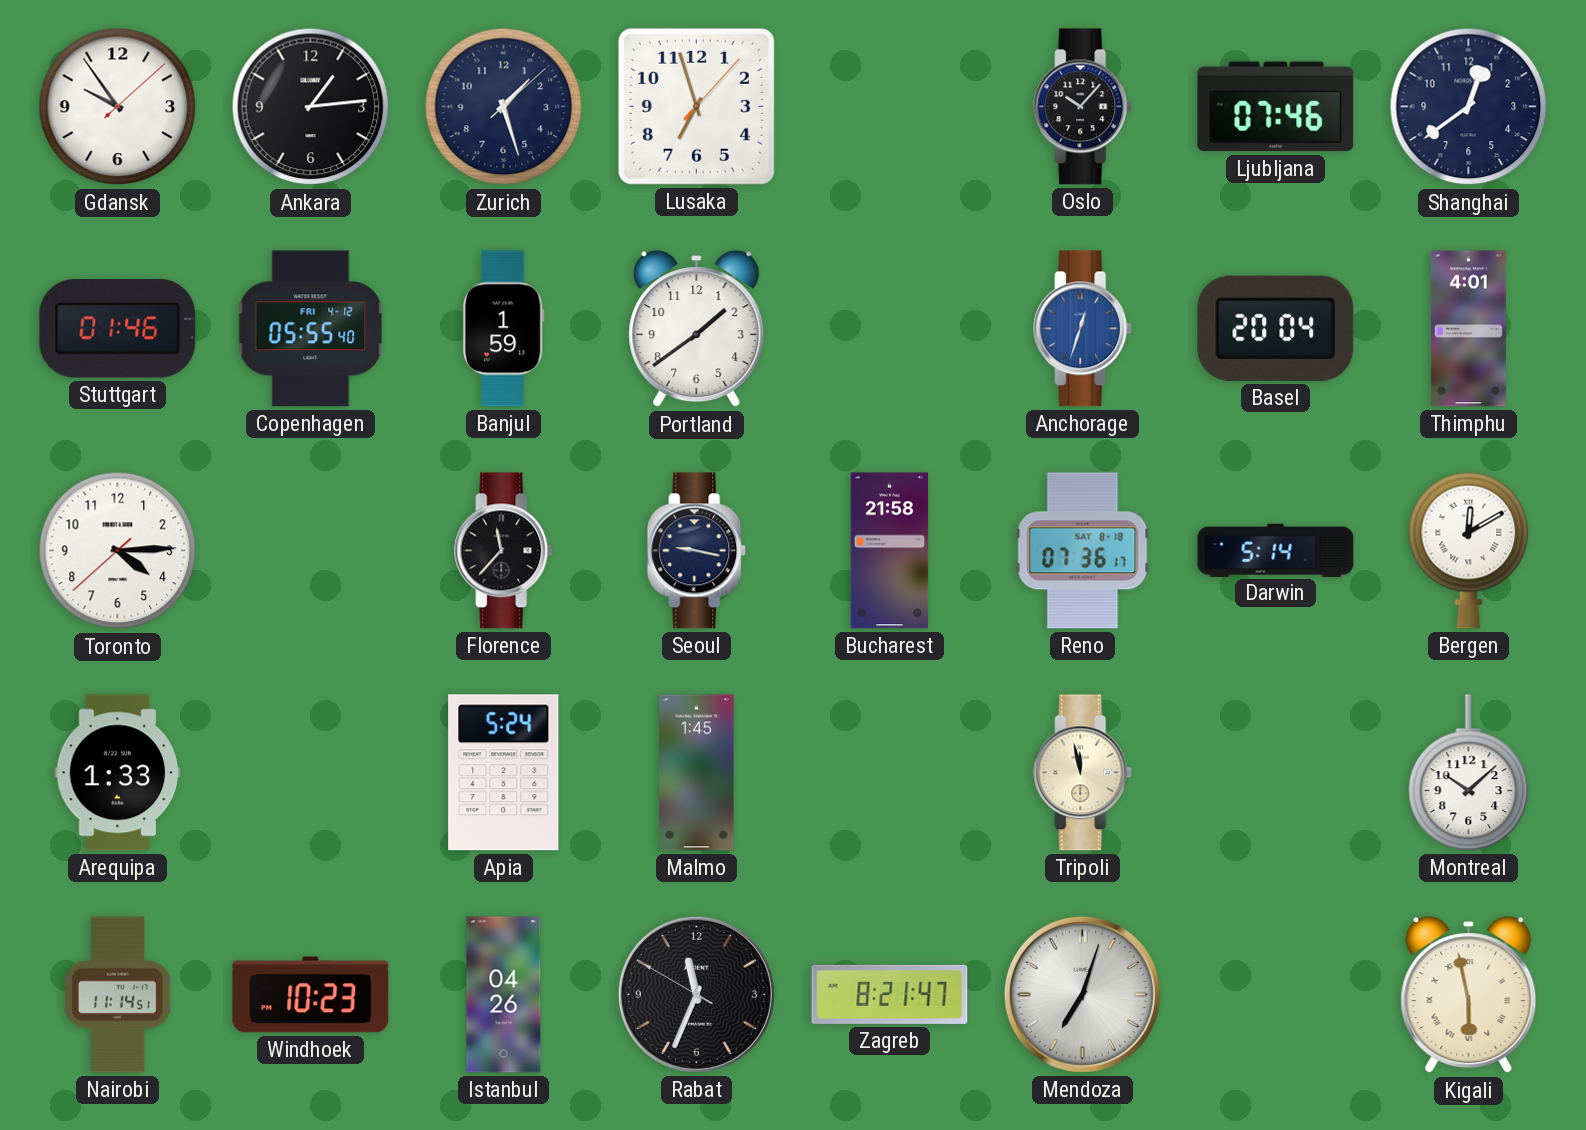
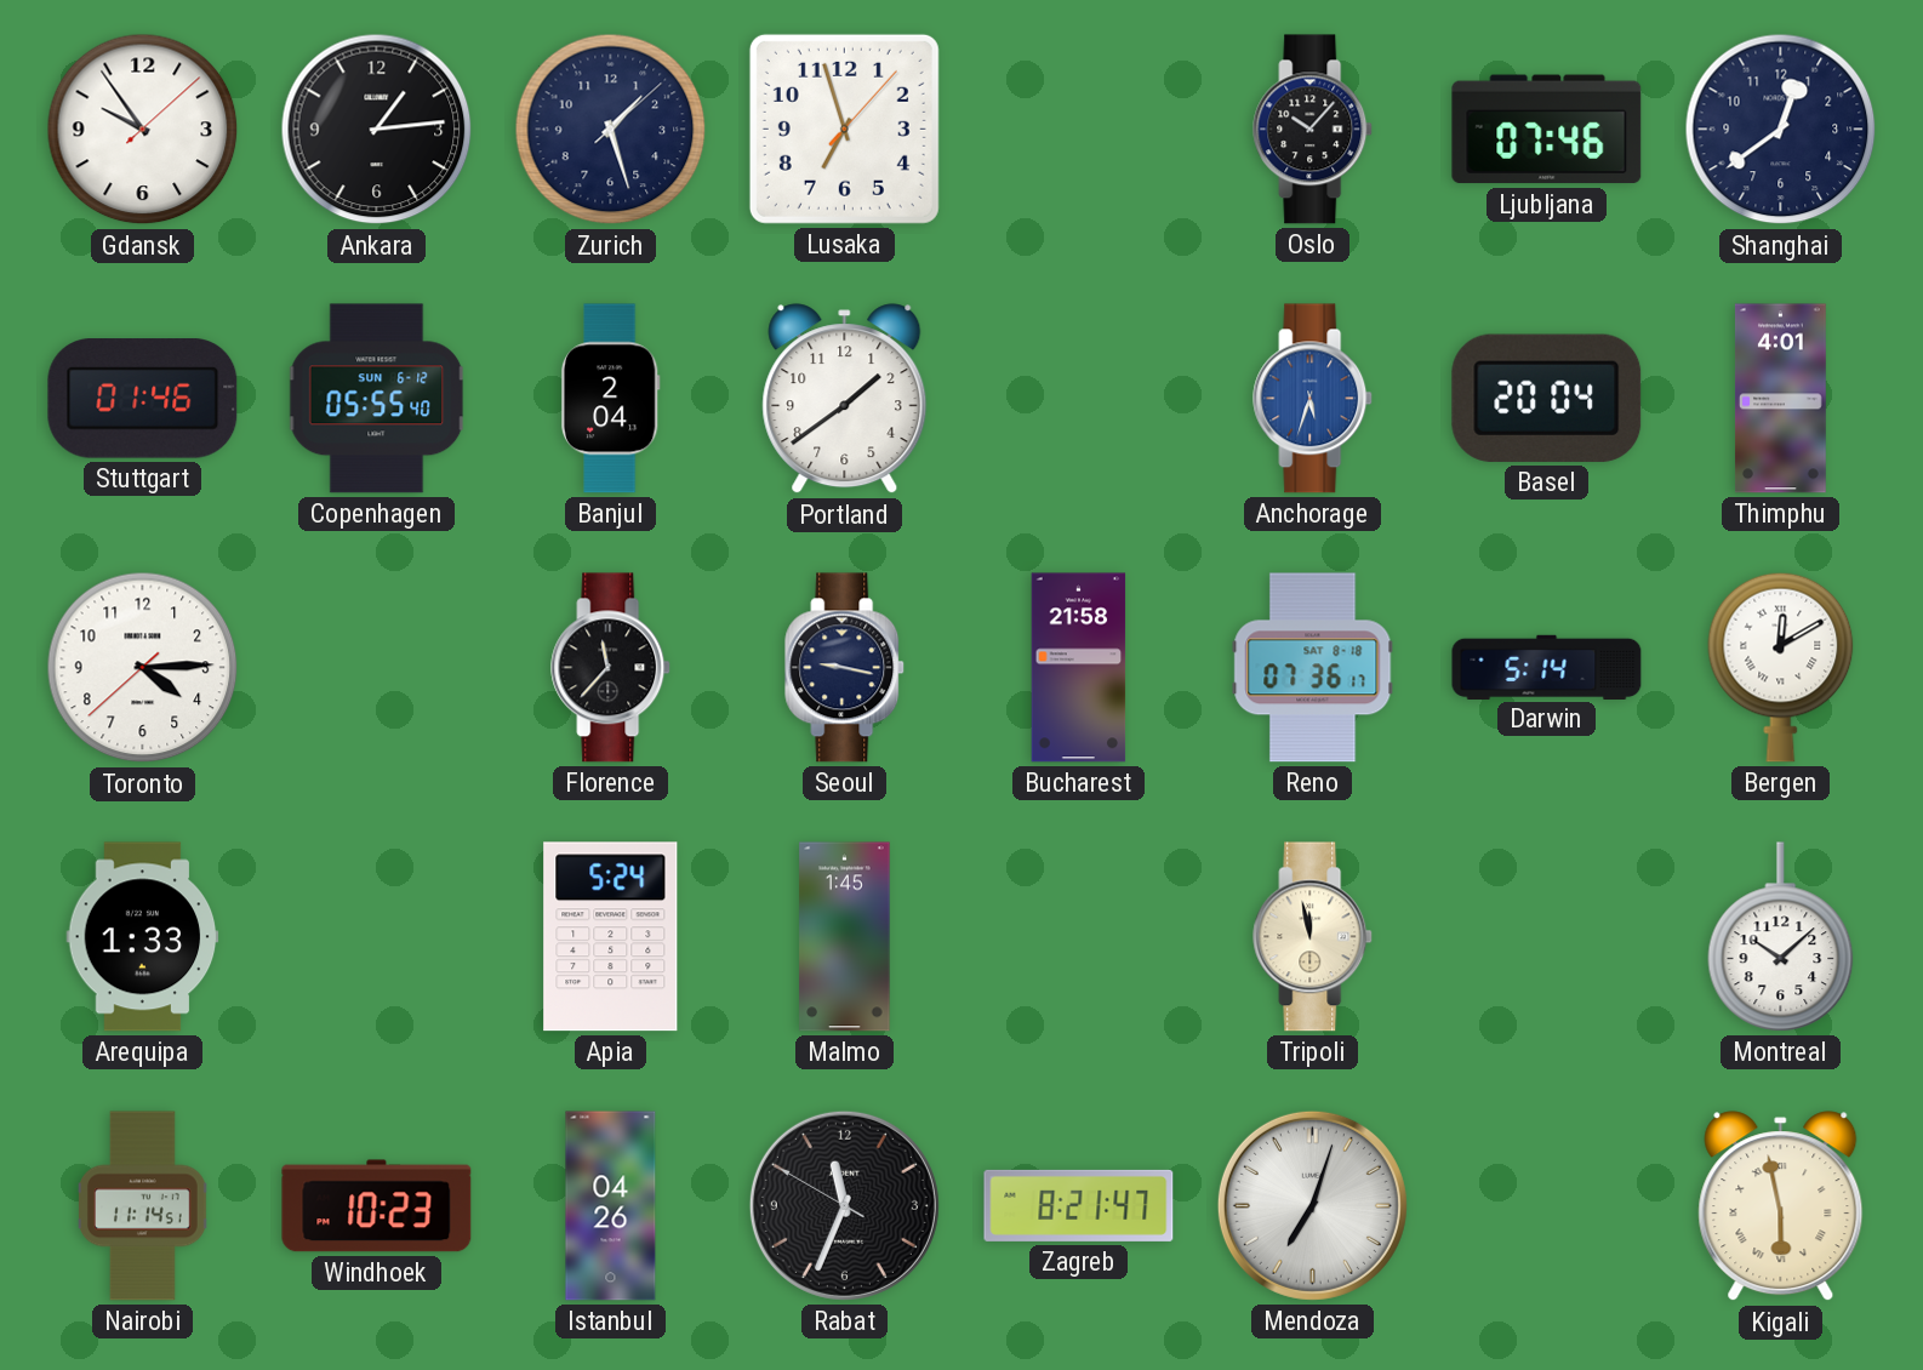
Copenhagen date: FRI 4-12 -> SUN 6-12 (377, 399)
Banjul: 1:59 -> 2:04 (610, 399)
Anchorage: 12:33 -> 5:33 (1313, 399)
